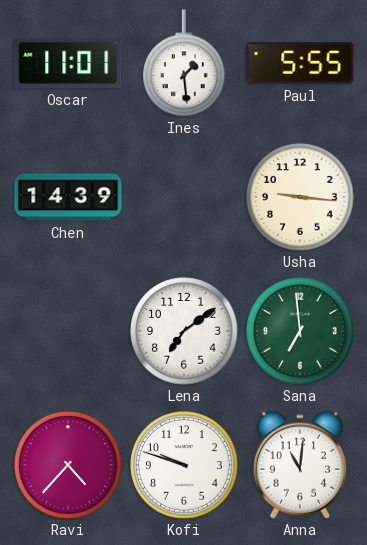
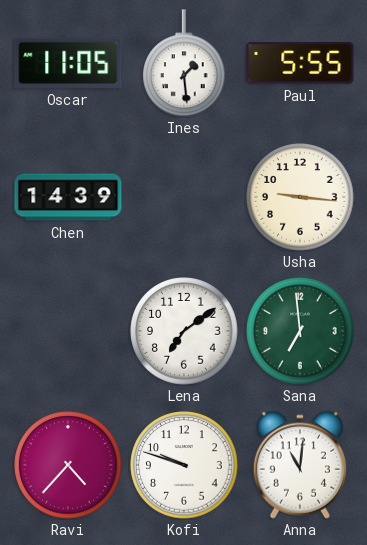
Oscar: 11:01 -> 11:05 (68, 63)
